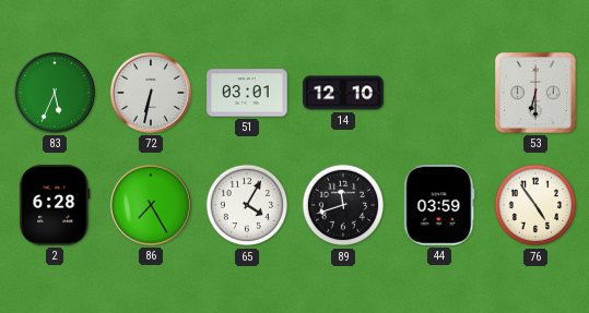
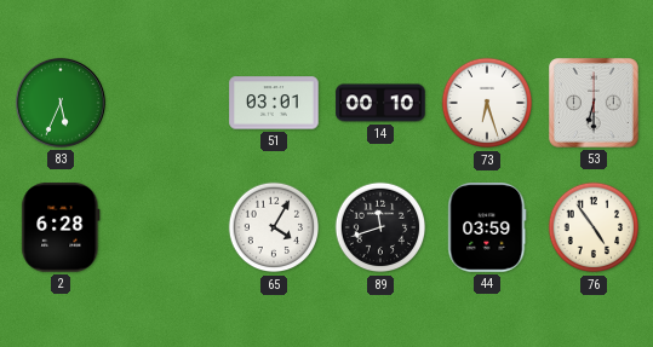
72: 6:32 -> none (151, 93)
14: 12:10 -> 00:10 (380, 103)
73: none -> 6:27 (487, 103)
86: 7:25 -> none (151, 205)
